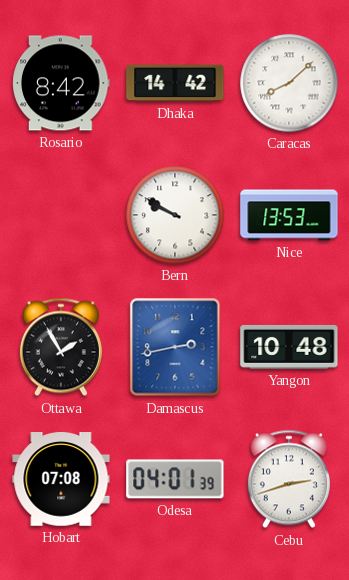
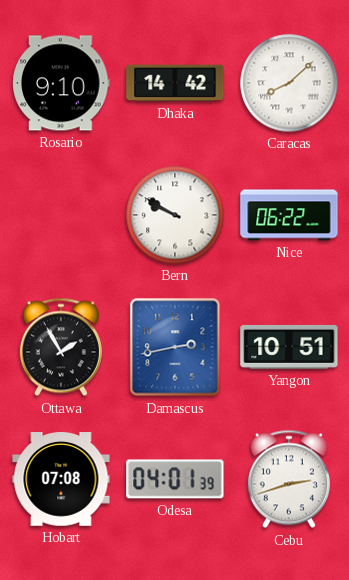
Rosario: 8:42 -> 9:10 (61, 83)
Nice: 13:53 -> 06:22 (289, 215)
Yangon: 10:48 -> 10:51 (289, 347)
